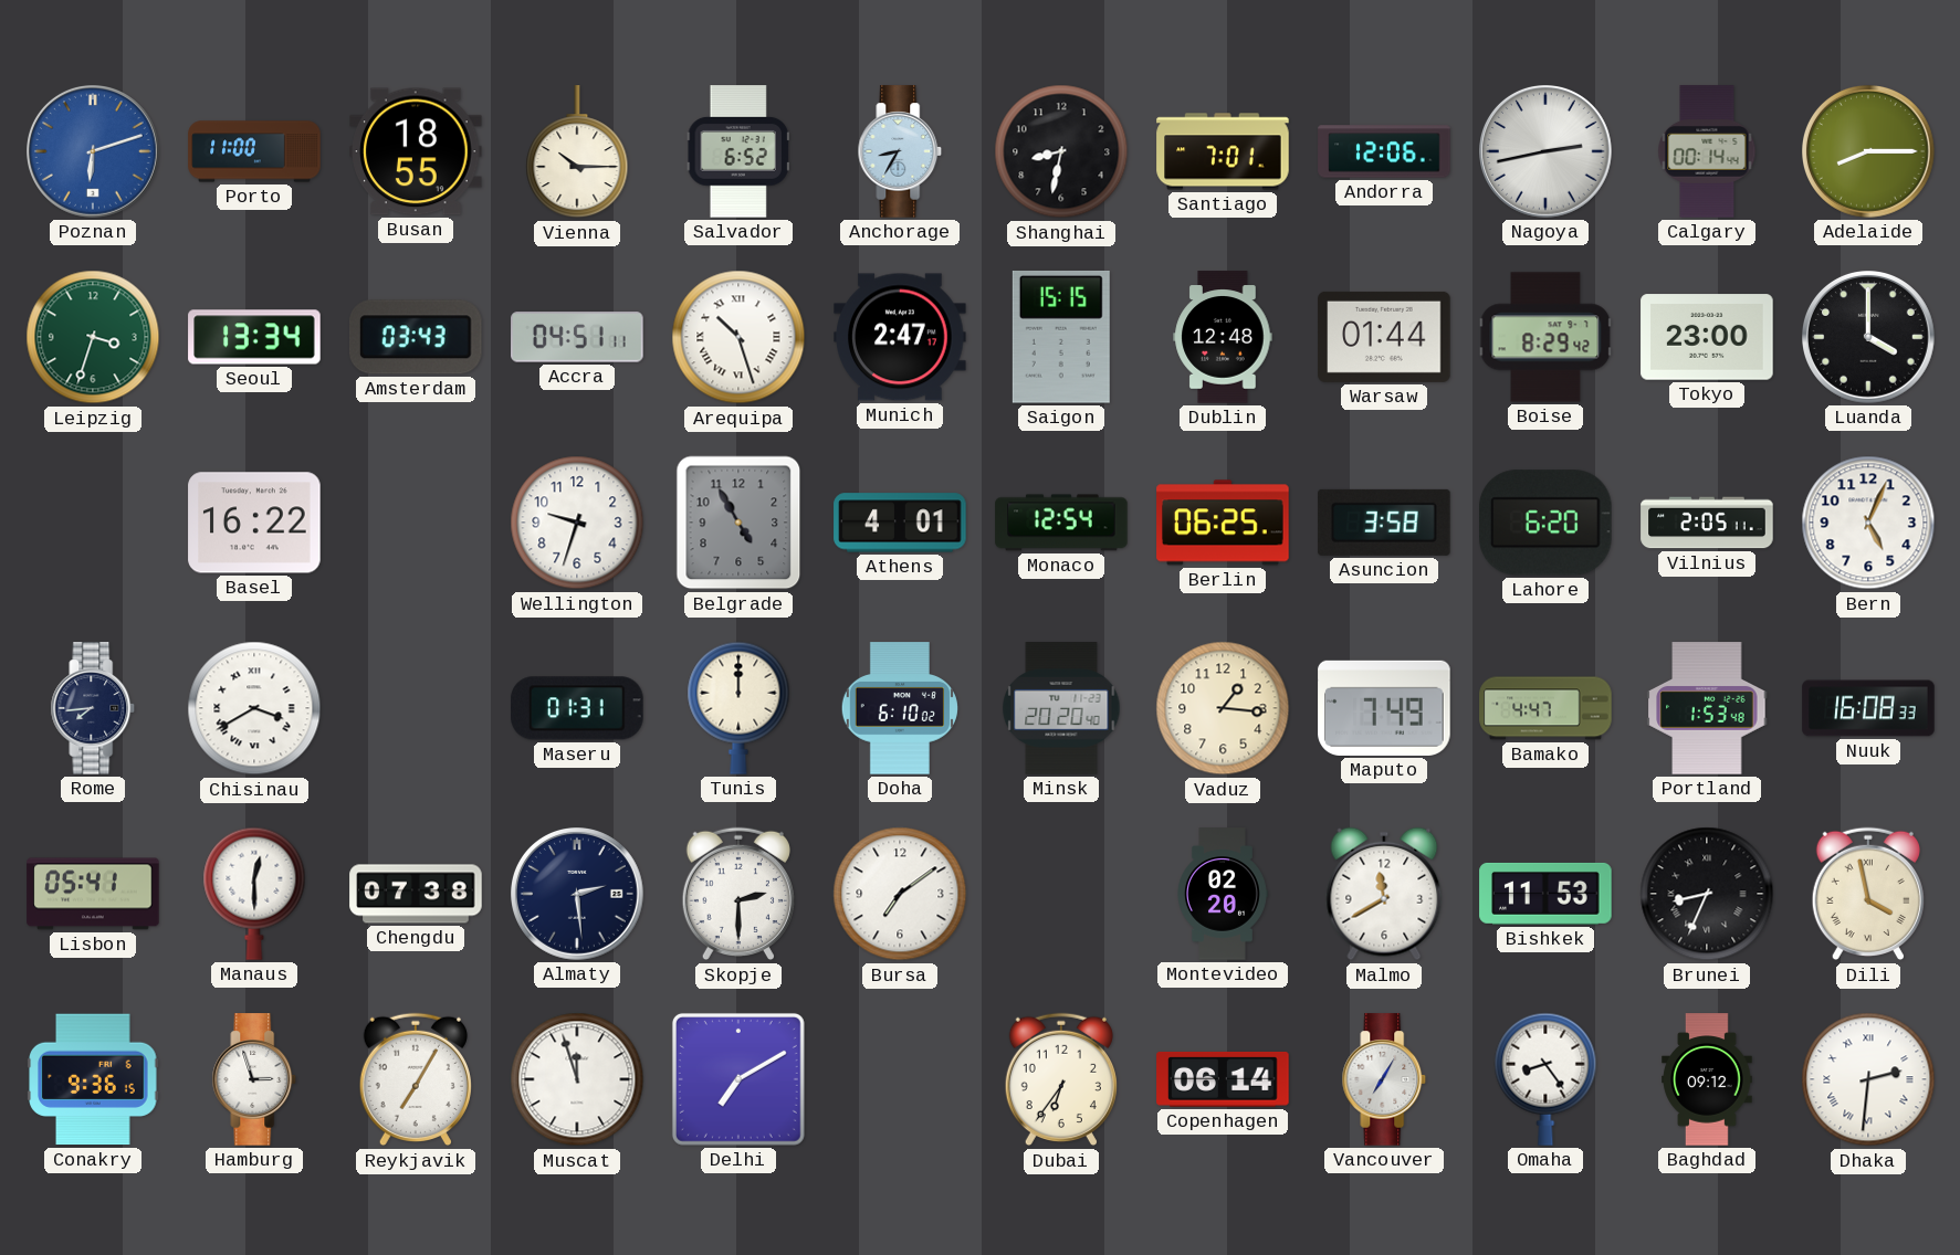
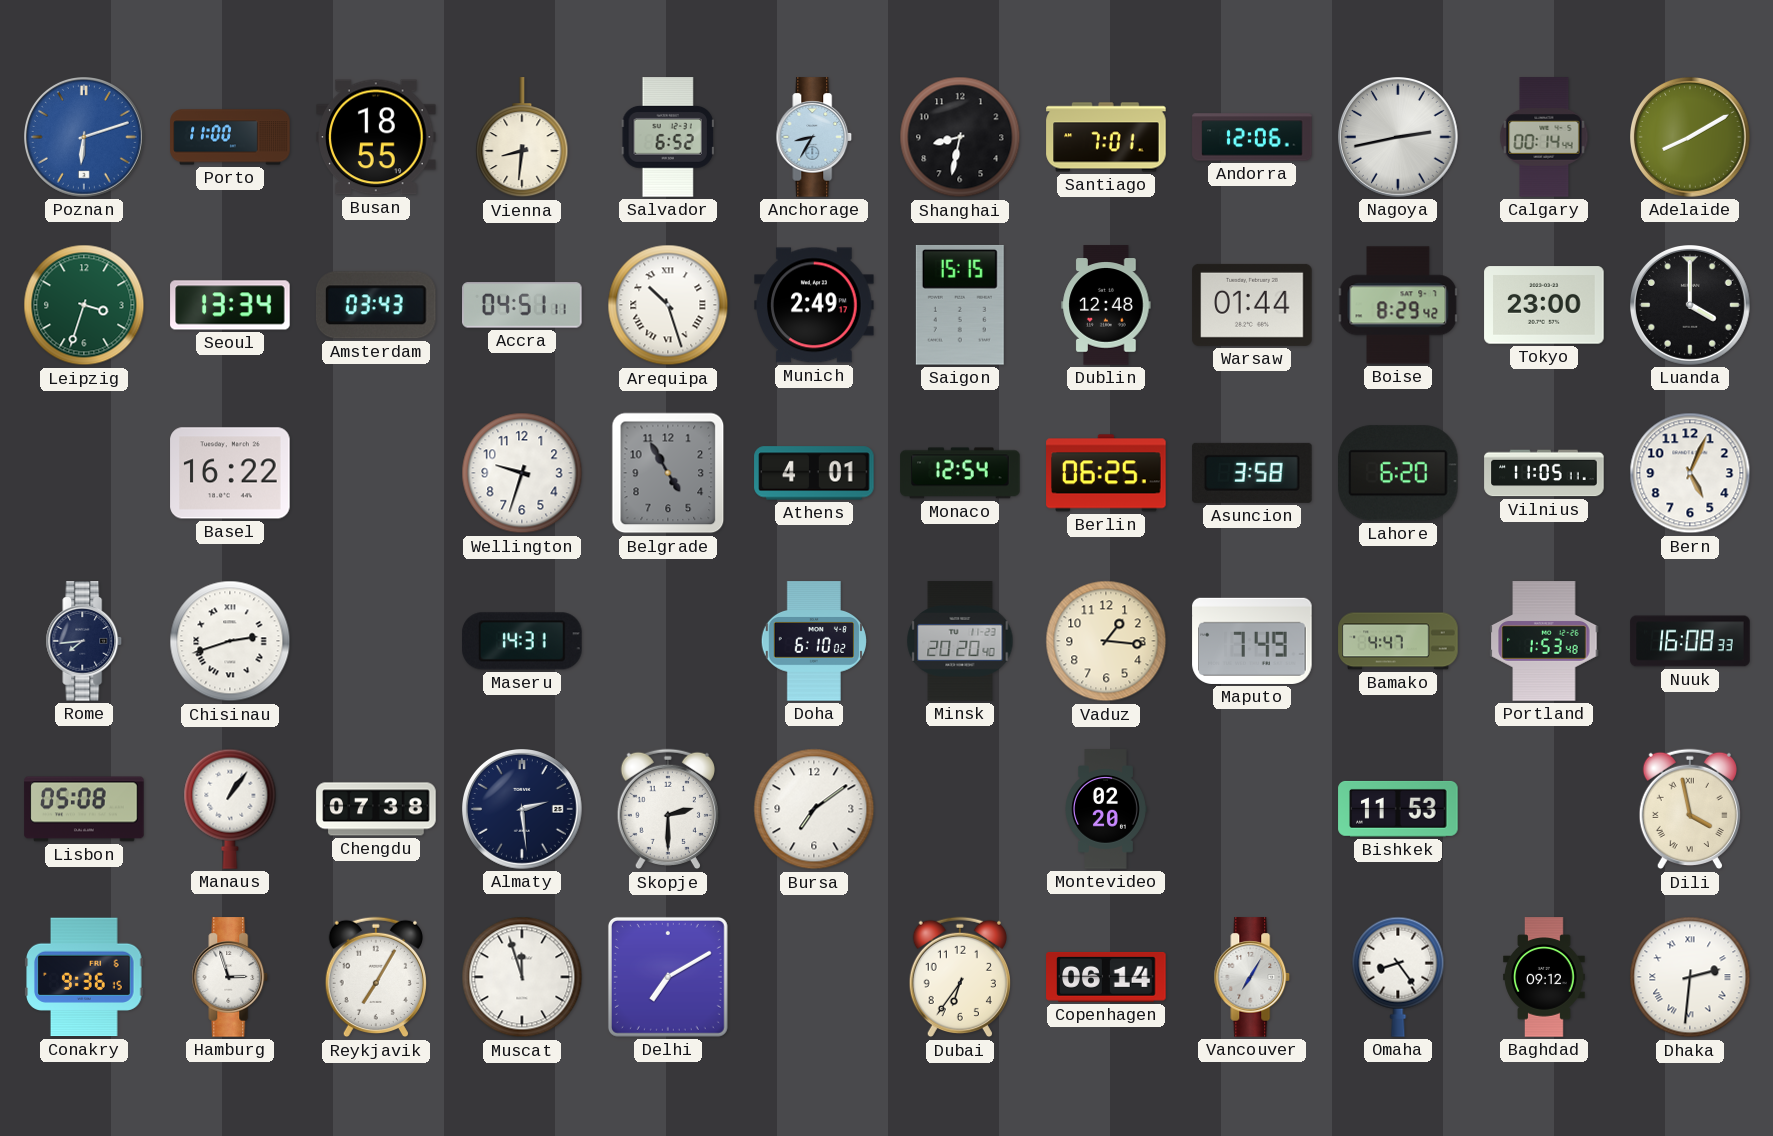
Vienna: 10:15 -> 8:31 (522, 138)
Adelaide: 8:15 -> 8:10 (1691, 138)
Munich: 2:47 -> 2:49 (814, 305)
Vilnius: 2:05 -> 11:05 (1544, 473)
Chisinau: 3:40 -> 2:42 (230, 641)
Maseru: 01:31 -> 14:31 (522, 641)
Tunis: 12:00 -> none (738, 708)
Lisbon: 05:41 -> 05:08 (84, 809)
Manaus: 12:30 -> 1:06 (230, 809)
Malmo: 11:40 -> none (1384, 894)
Brunei: 8:34 -> none (1707, 894)
